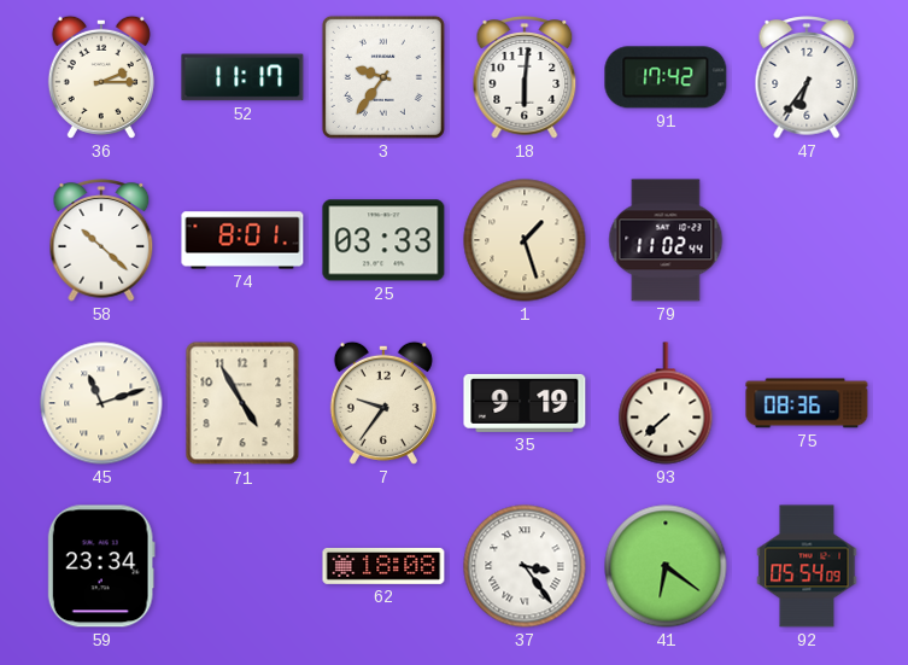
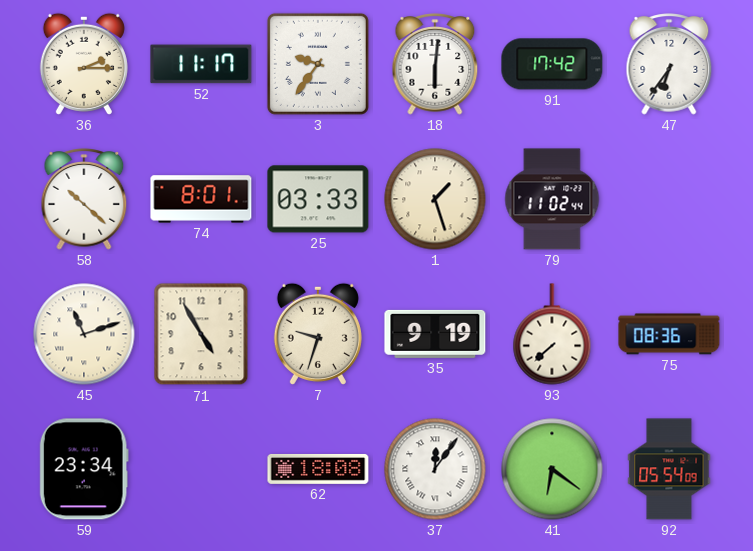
7: 9:36 -> 9:33 (318, 334)
37: 3:24 -> 12:06 (435, 469)
